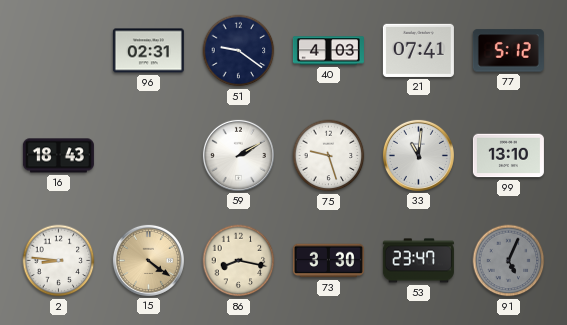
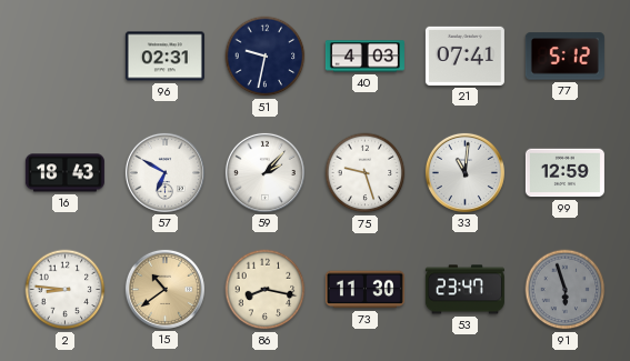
51: 9:21 -> 9:32 (266, 57)
57: none -> 6:50 (164, 172)
59: 2:10 -> 2:07 (264, 172)
99: 13:10 -> 12:59 (564, 173)
15: 4:21 -> 10:39 (164, 289)
73: 3:30 -> 11:30 (364, 290)
91: 5:04 -> 5:57 (566, 290)
